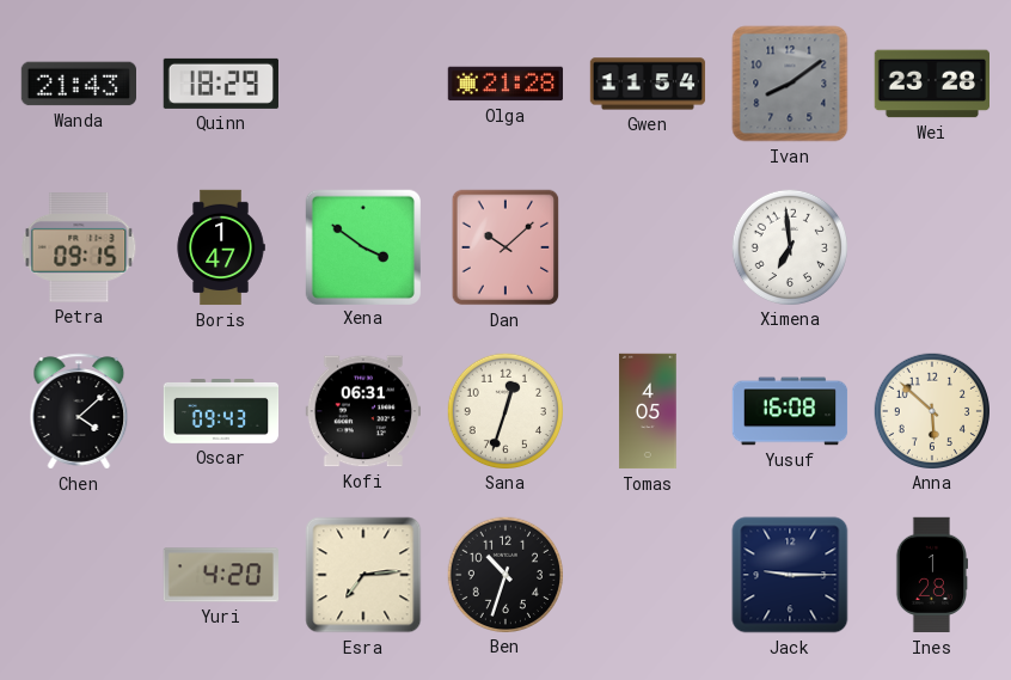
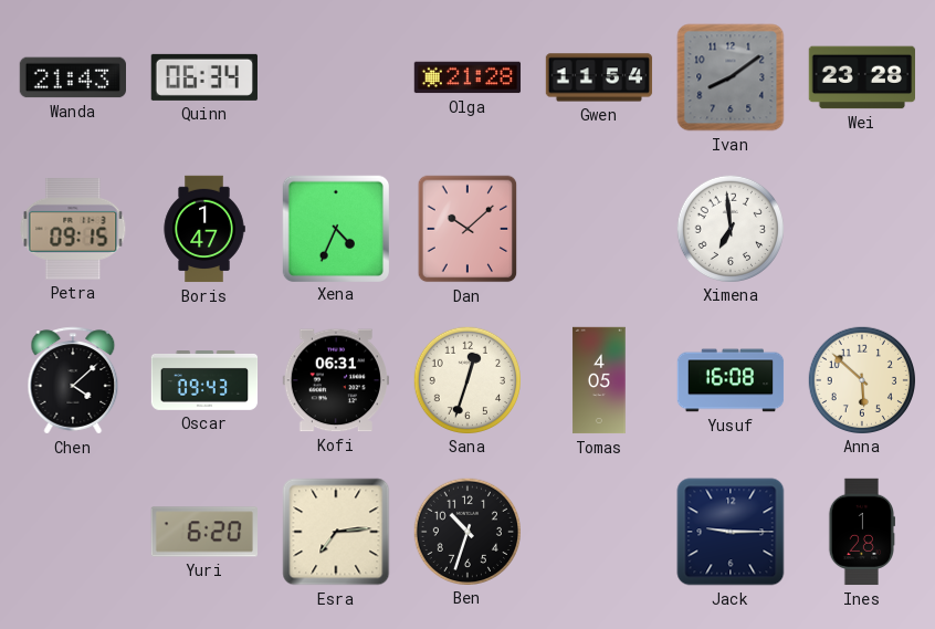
Quinn: 18:29 -> 06:34 (203, 77)
Xena: 3:51 -> 4:34 (335, 228)
Yuri: 4:20 -> 6:20 (203, 532)
